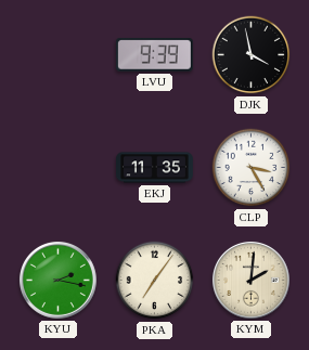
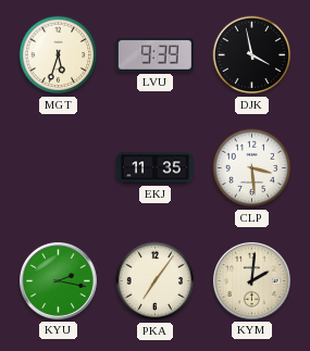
MGT: none -> 5:33 (59, 55)
CLP: 3:25 -> 3:29 (252, 168)
